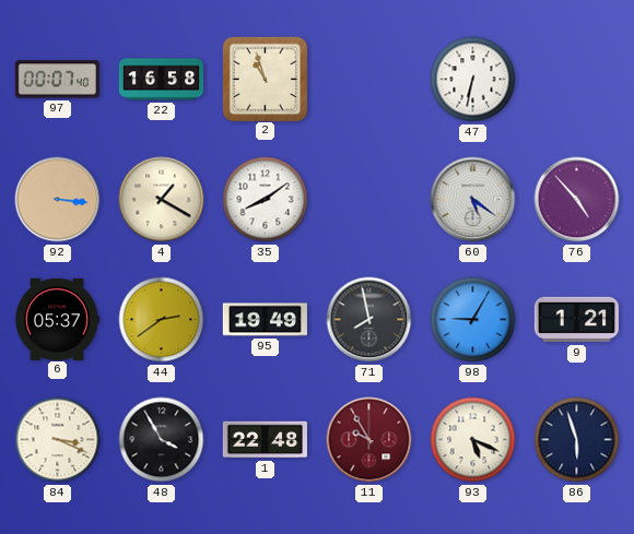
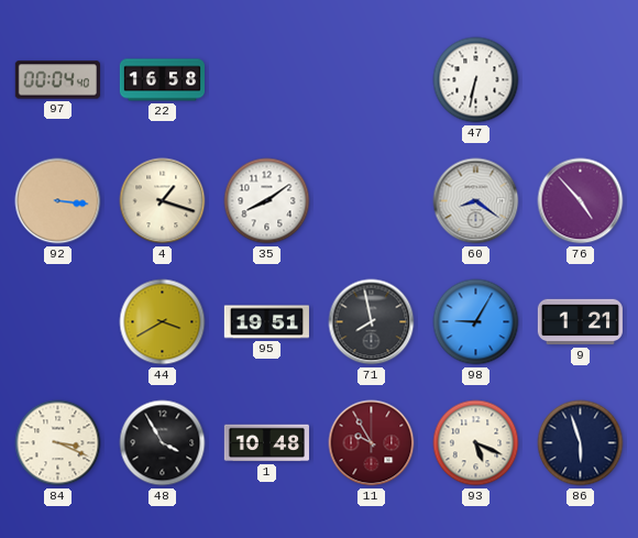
97: 00:07 -> 00:04 (57, 80)
2: 10:57 -> none (265, 79)
4: 1:20 -> 1:18 (163, 201)
60: 5:21 -> 8:21 (476, 201)
6: 05:37 -> none (57, 319)
44: 2:39 -> 3:40 (163, 322)
95: 19:49 -> 19:51 (266, 322)
1: 22:48 -> 10:48 (266, 443)
